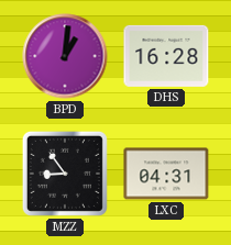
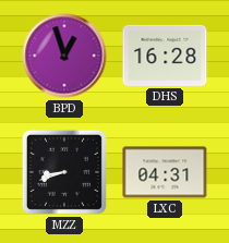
BPD: 1:01 -> 12:57 (64, 56)
MZZ: 8:54 -> 8:42 (64, 172)
